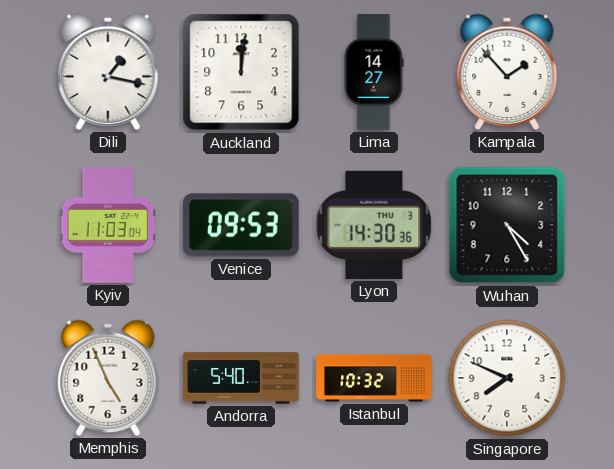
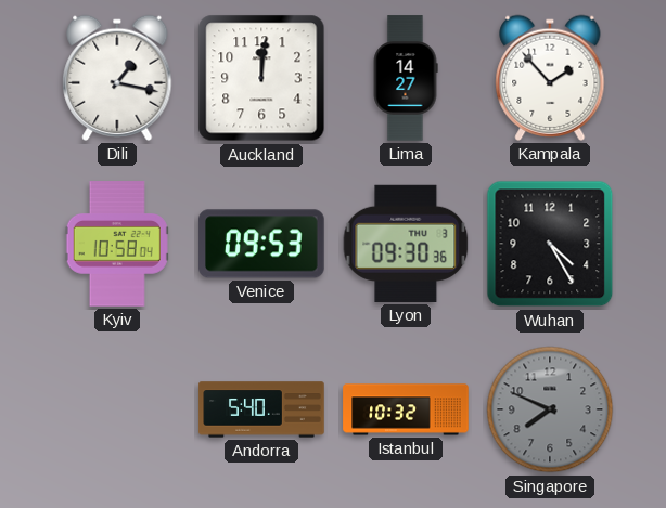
Kyiv: 11:03 -> 10:58 (117, 244)
Lyon: 14:30 -> 09:30 (406, 244)
Memphis: 4:56 -> none (108, 378)
Singapore dial: white -> grey (550, 409)
